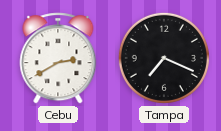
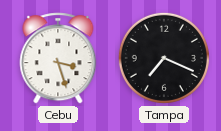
Cebu: 2:40 -> 3:27 (58, 58)
